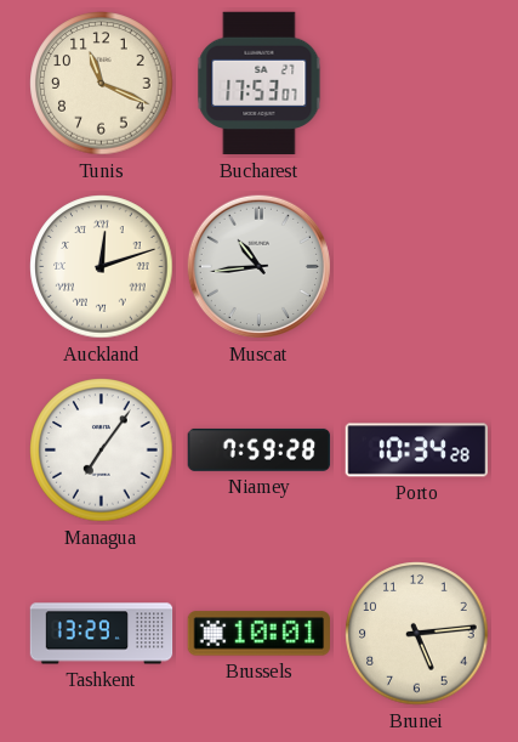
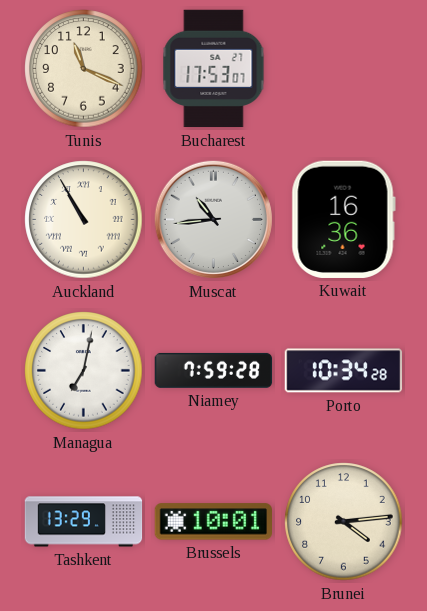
Auckland: 12:12 -> 10:55 (84, 220)
Kuwait: none -> 16:36 (343, 219)
Managua: 7:06 -> 7:02 (84, 371)
Brunei: 5:14 -> 4:14 (344, 522)
